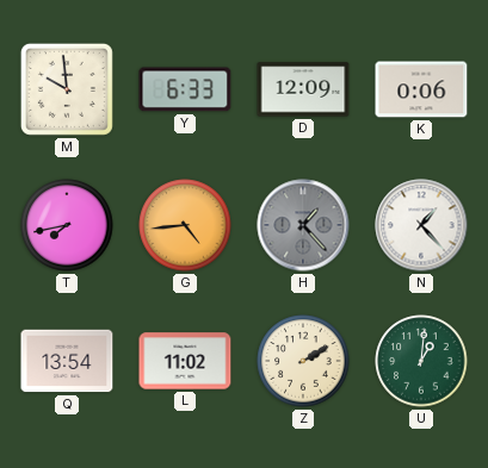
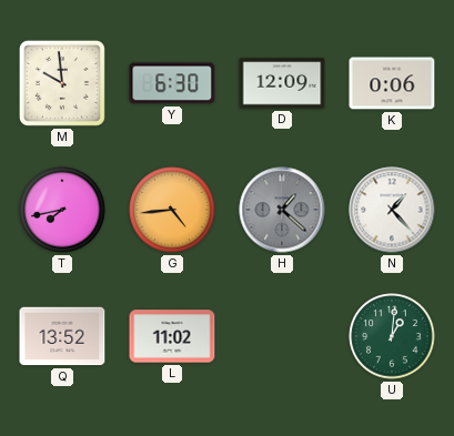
Y: 6:33 -> 6:30 (172, 83)
H: 1:23 -> 1:22 (282, 210)
Q: 13:54 -> 13:52 (62, 336)
Z: 2:10 -> none (303, 361)
